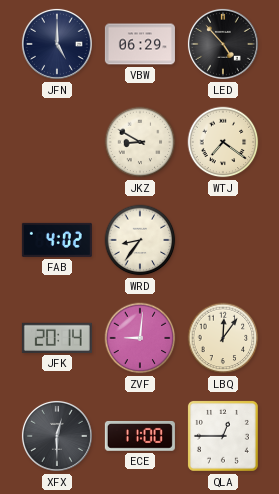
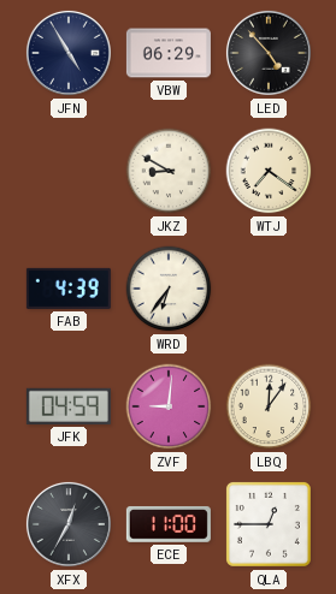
JFN: 5:00 -> 4:55 (69, 53)
FAB: 4:02 -> 4:39 (69, 289)
WRD: 8:36 -> 6:36 (169, 289)
JFK: 20:14 -> 04:59 (69, 406)
XFX: 12:30 -> 12:35 (69, 524)
